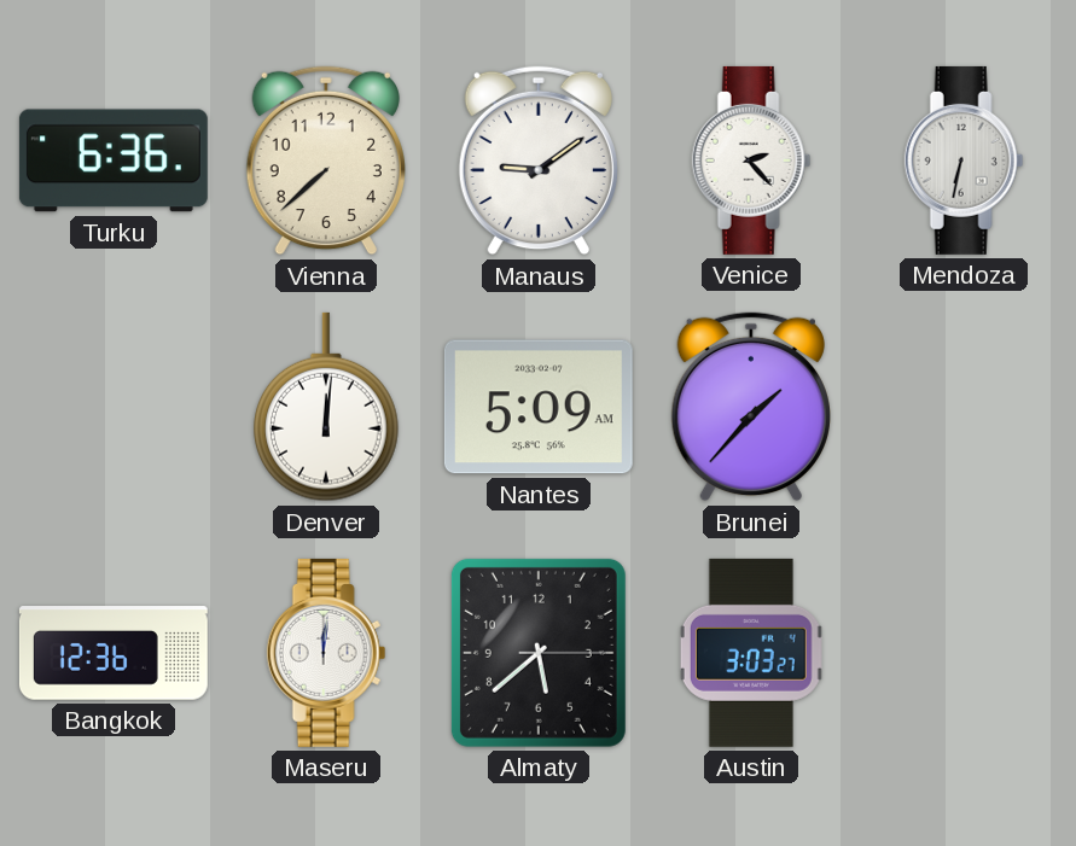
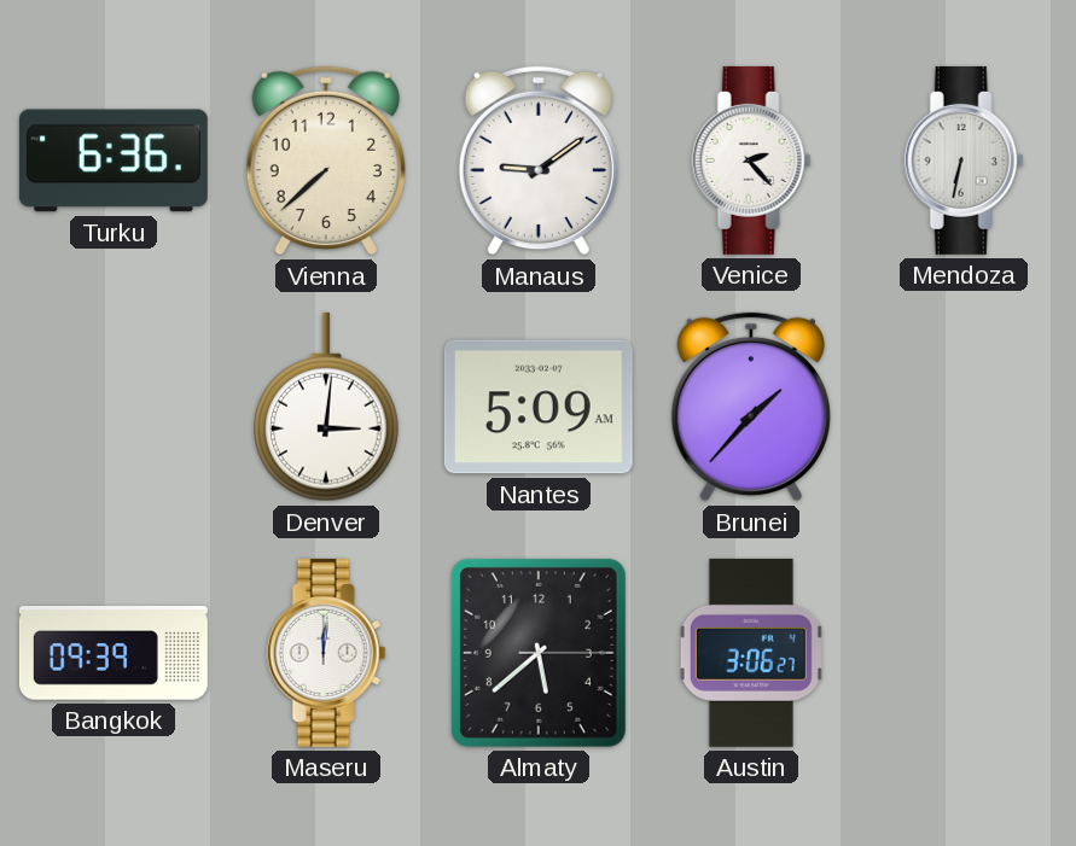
Denver: 12:01 -> 3:01 (327, 407)
Bangkok: 12:36 -> 09:39 (114, 653)
Austin: 3:03 -> 3:06 (751, 653)
